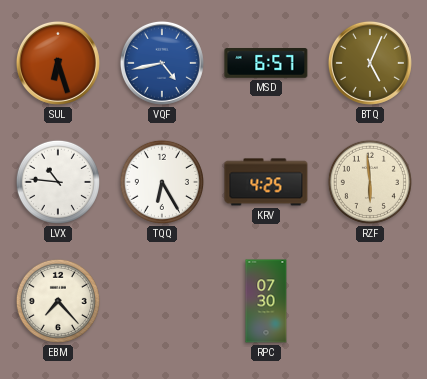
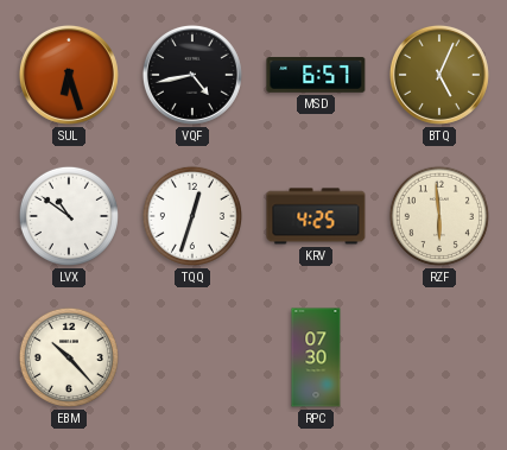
VQF dial: blue -> black (192, 75)
LVX: 10:46 -> 10:51 (69, 216)
TQQ: 6:25 -> 12:33 (192, 216)
EBM: 7:23 -> 10:23 (69, 357)
